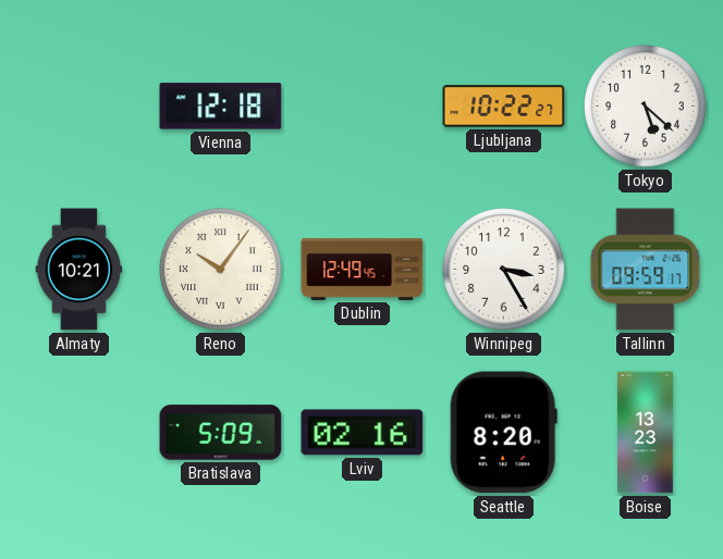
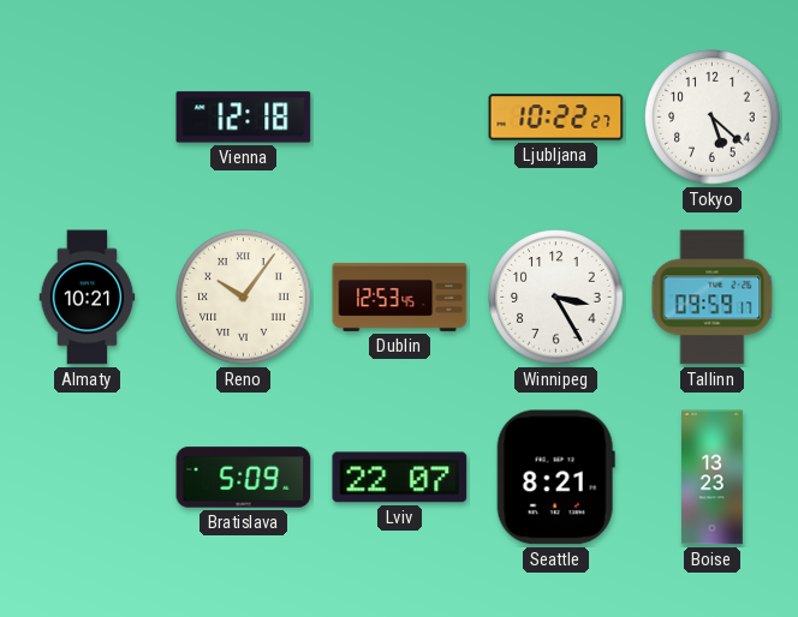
Dublin: 12:49 -> 12:53 (400, 296)
Lviv: 02:16 -> 22:07 (400, 478)
Seattle: 8:20 -> 8:21 (555, 478)
